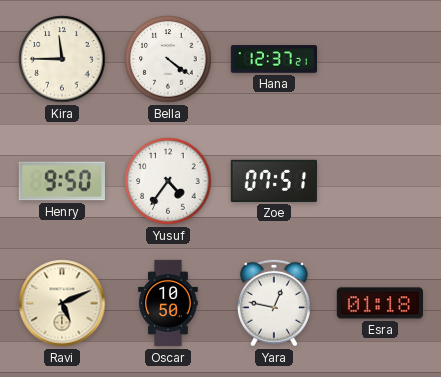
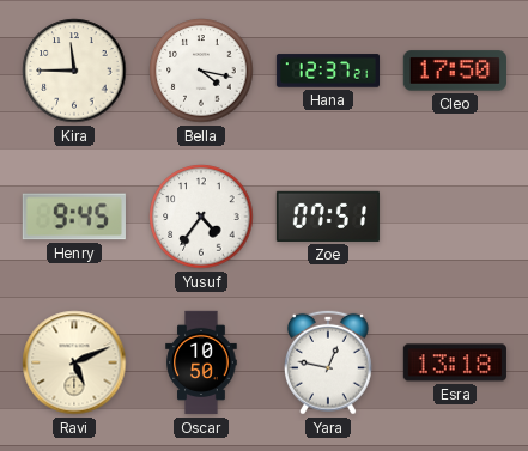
Bella: 4:21 -> 4:17 (201, 71)
Cleo: none -> 17:50 (454, 71)
Henry: 9:50 -> 9:45 (74, 217)
Esra: 01:18 -> 13:18 (454, 362)
